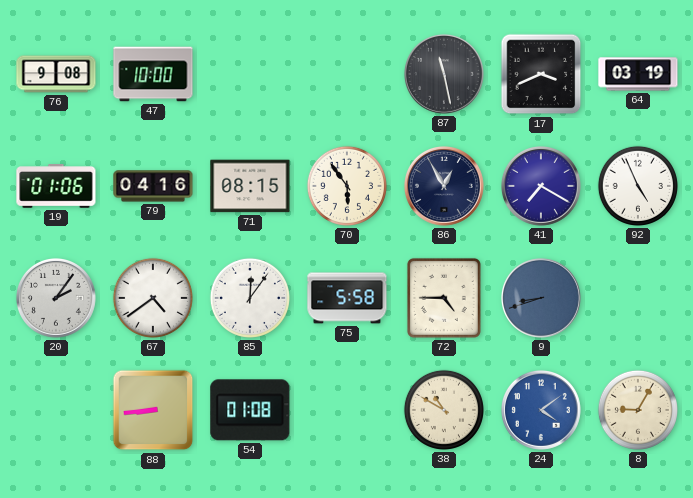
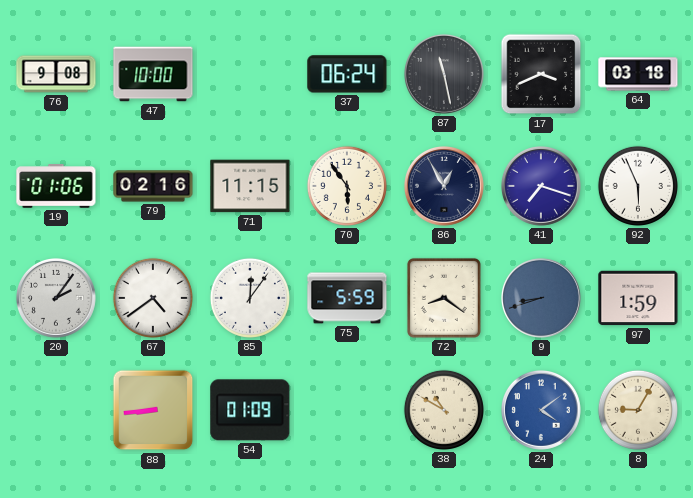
37: none -> 06:24 (347, 74)
64: 03:19 -> 03:18 (638, 74)
79: 04:16 -> 02:16 (153, 186)
71: 08:15 -> 11:15 (250, 186)
41: 7:20 -> 7:18 (541, 186)
92: 4:56 -> 5:56 (638, 186)
75: 5:58 -> 5:59 (347, 298)
72: 4:45 -> 8:21 (444, 298)
97: none -> 1:59 (638, 298)
54: 01:08 -> 01:09 (250, 410)
